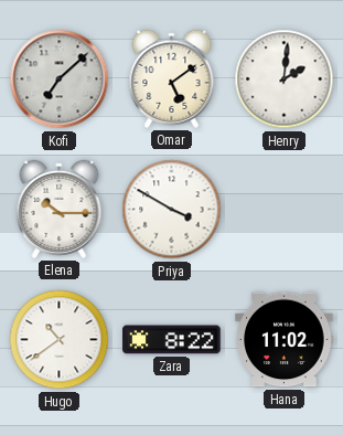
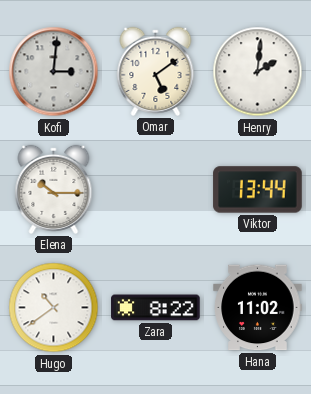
Kofi: 7:08 -> 3:01 (54, 72)
Priya: 3:50 -> none (172, 210)
Viktor: none -> 13:44 (258, 190)
